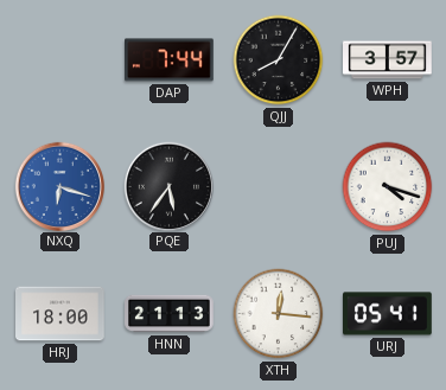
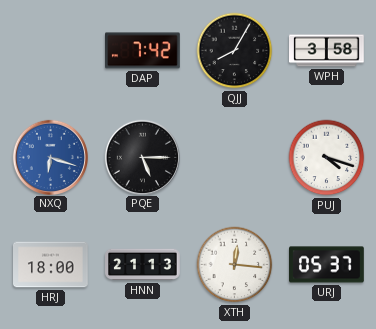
DAP: 7:44 -> 7:42 (143, 51)
WPH: 3:57 -> 3:58 (327, 51)
PQE: 5:36 -> 5:15 (142, 157)
URJ: 05:41 -> 05:37 (327, 265)
